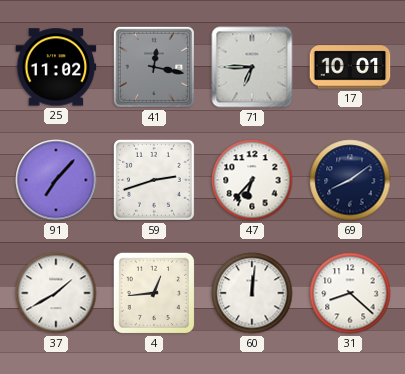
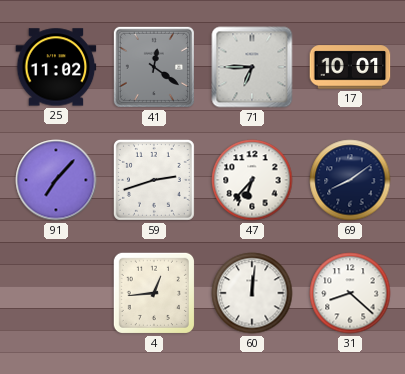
41: 12:17 -> 12:21 (154, 67)
37: 1:40 -> none (56, 293)
